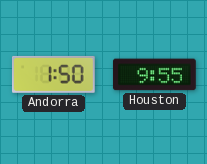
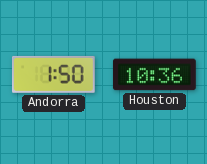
Houston: 9:55 -> 10:36 (154, 75)
